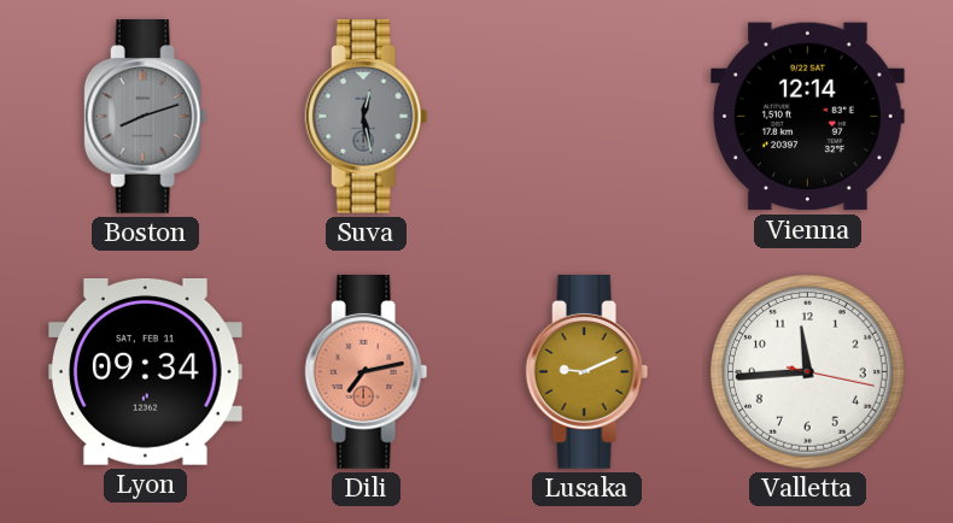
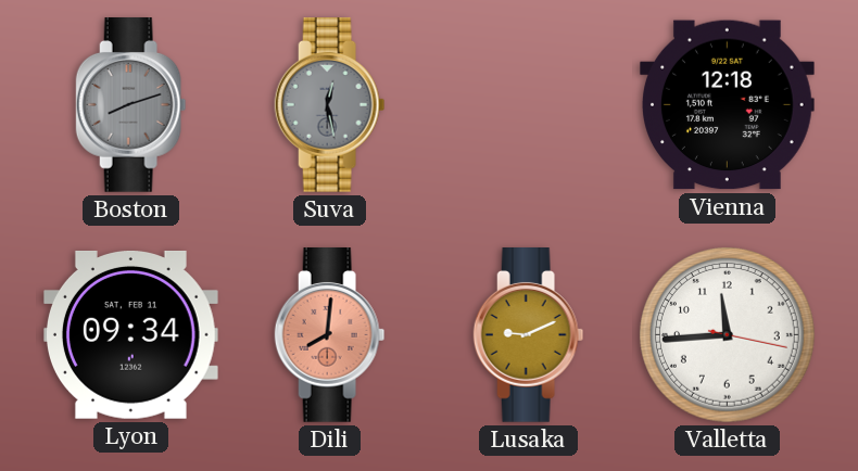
Vienna: 12:14 -> 12:18 (728, 105)
Dili: 7:13 -> 8:01 (330, 335)
